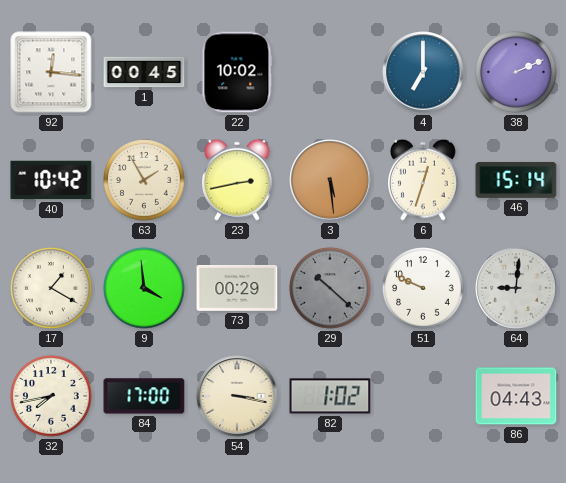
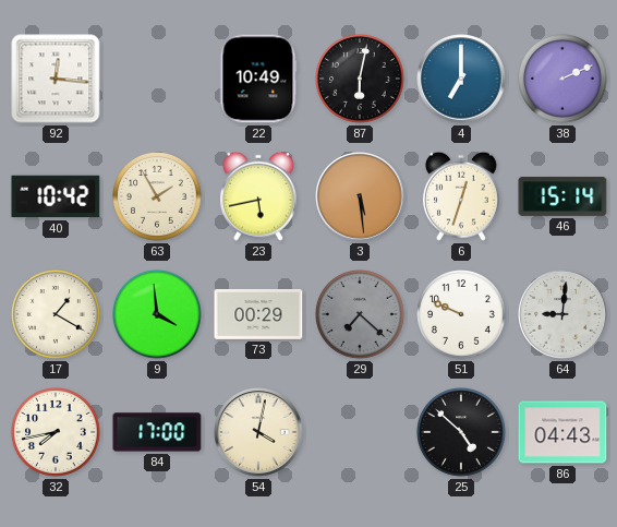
1: 00:45 -> none (144, 72)
22: 10:02 -> 10:49 (258, 79)
87: none -> 6:02 (361, 80)
23: 2:43 -> 5:43 (258, 196)
29: 10:22 -> 7:22 (361, 315)
54: 3:17 -> 4:02 (258, 432)
82: 1:02 -> none (330, 396)
25: none -> 4:52 (462, 433)
